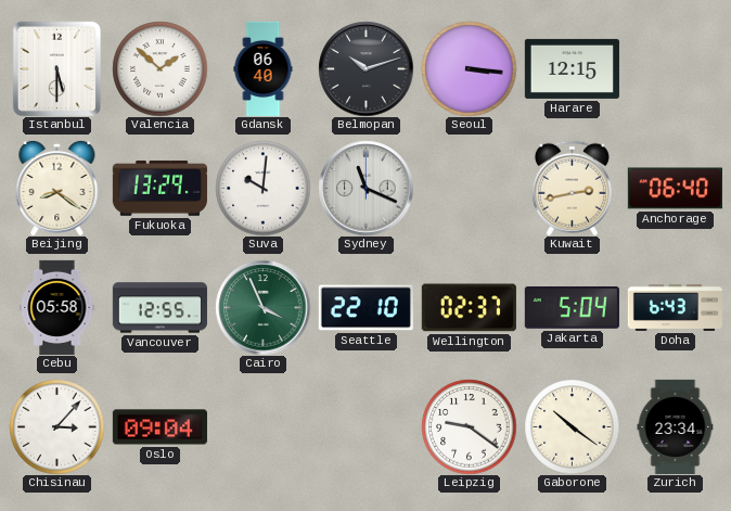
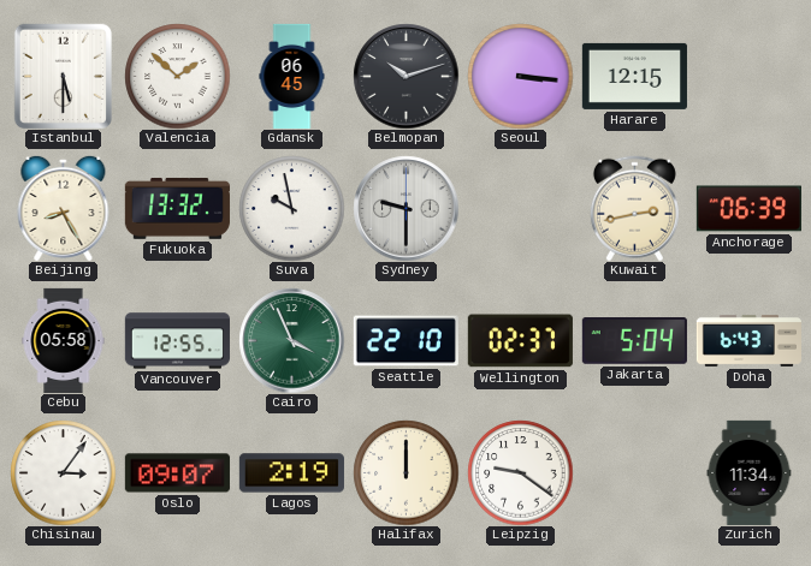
Gdansk: 06:40 -> 06:45 (292, 76)
Beijing: 8:21 -> 8:25 (64, 208)
Fukuoka: 13:29 -> 13:32 (177, 209)
Suva: 10:01 -> 9:58 (291, 208)
Sydney: 11:19 -> 9:30 (405, 208)
Anchorage: 06:40 -> 06:39 (748, 209)
Chisinau: 3:07 -> 3:06 (63, 472)
Oslo: 09:04 -> 09:07 (177, 473)
Lagos: none -> 2:19 (291, 473)
Halifax: none -> 12:00 (405, 472)
Gaborone: 10:21 -> none (572, 426)
Zurich: 23:34 -> 11:34 (750, 472)
